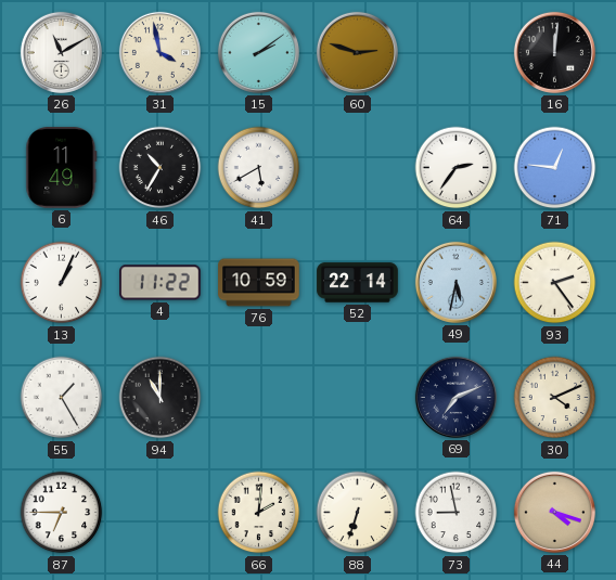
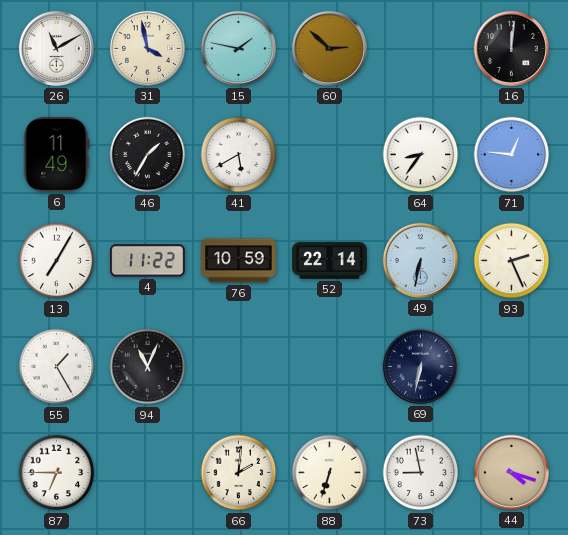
15: 2:09 -> 1:47 (238, 48)
60: 2:48 -> 2:52 (329, 48)
46: 10:35 -> 1:35 (148, 155)
64: 2:36 -> 8:36 (421, 155)
13: 1:04 -> 7:05 (57, 261)
49: 5:32 -> 6:32 (420, 260)
93: 2:24 -> 2:26 (512, 261)
94: 11:00 -> 11:04 (148, 367)
69: 7:11 -> 6:32 (420, 366)
30: 4:11 -> none (555, 398)
